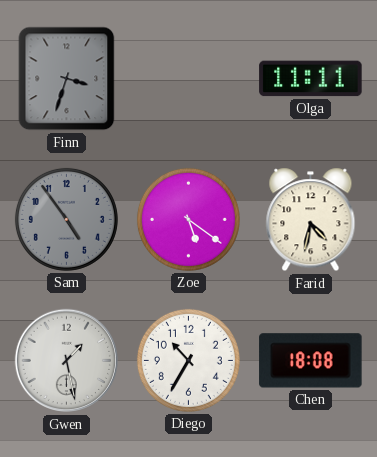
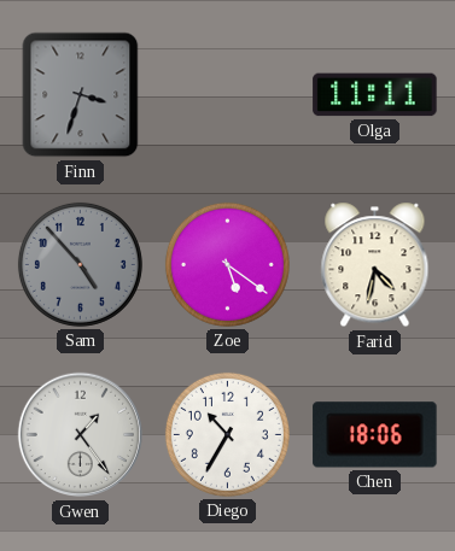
Sam: 4:54 -> 4:53 (80, 264)
Gwen: 1:28 -> 1:24 (81, 435)
Chen: 18:08 -> 18:06 (375, 435)
